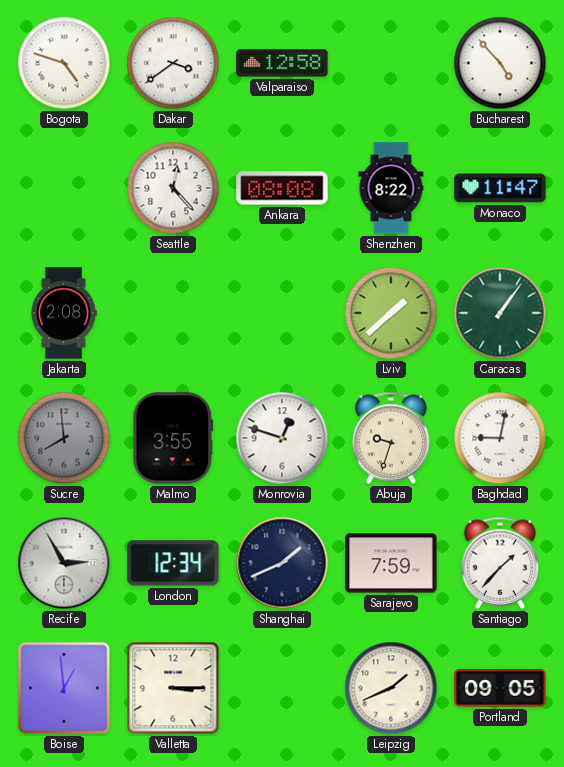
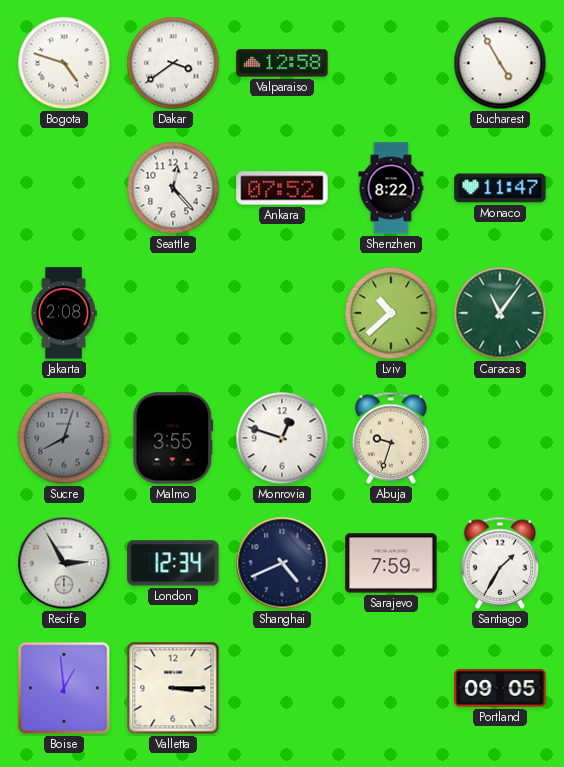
Bucharest: 4:53 -> 4:55 (500, 63)
Ankara: 08:08 -> 07:52 (282, 188)
Lviv: 1:38 -> 10:38 (391, 313)
Caracas: 1:06 -> 11:06 (500, 313)
Sucre: 7:59 -> 8:03 (64, 438)
Baghdad: 9:02 -> none (500, 438)
Shanghai: 1:41 -> 4:41 (282, 563)
Santiago: 1:37 -> 1:35 (500, 563)
Leipzig: 1:41 -> none (391, 688)
